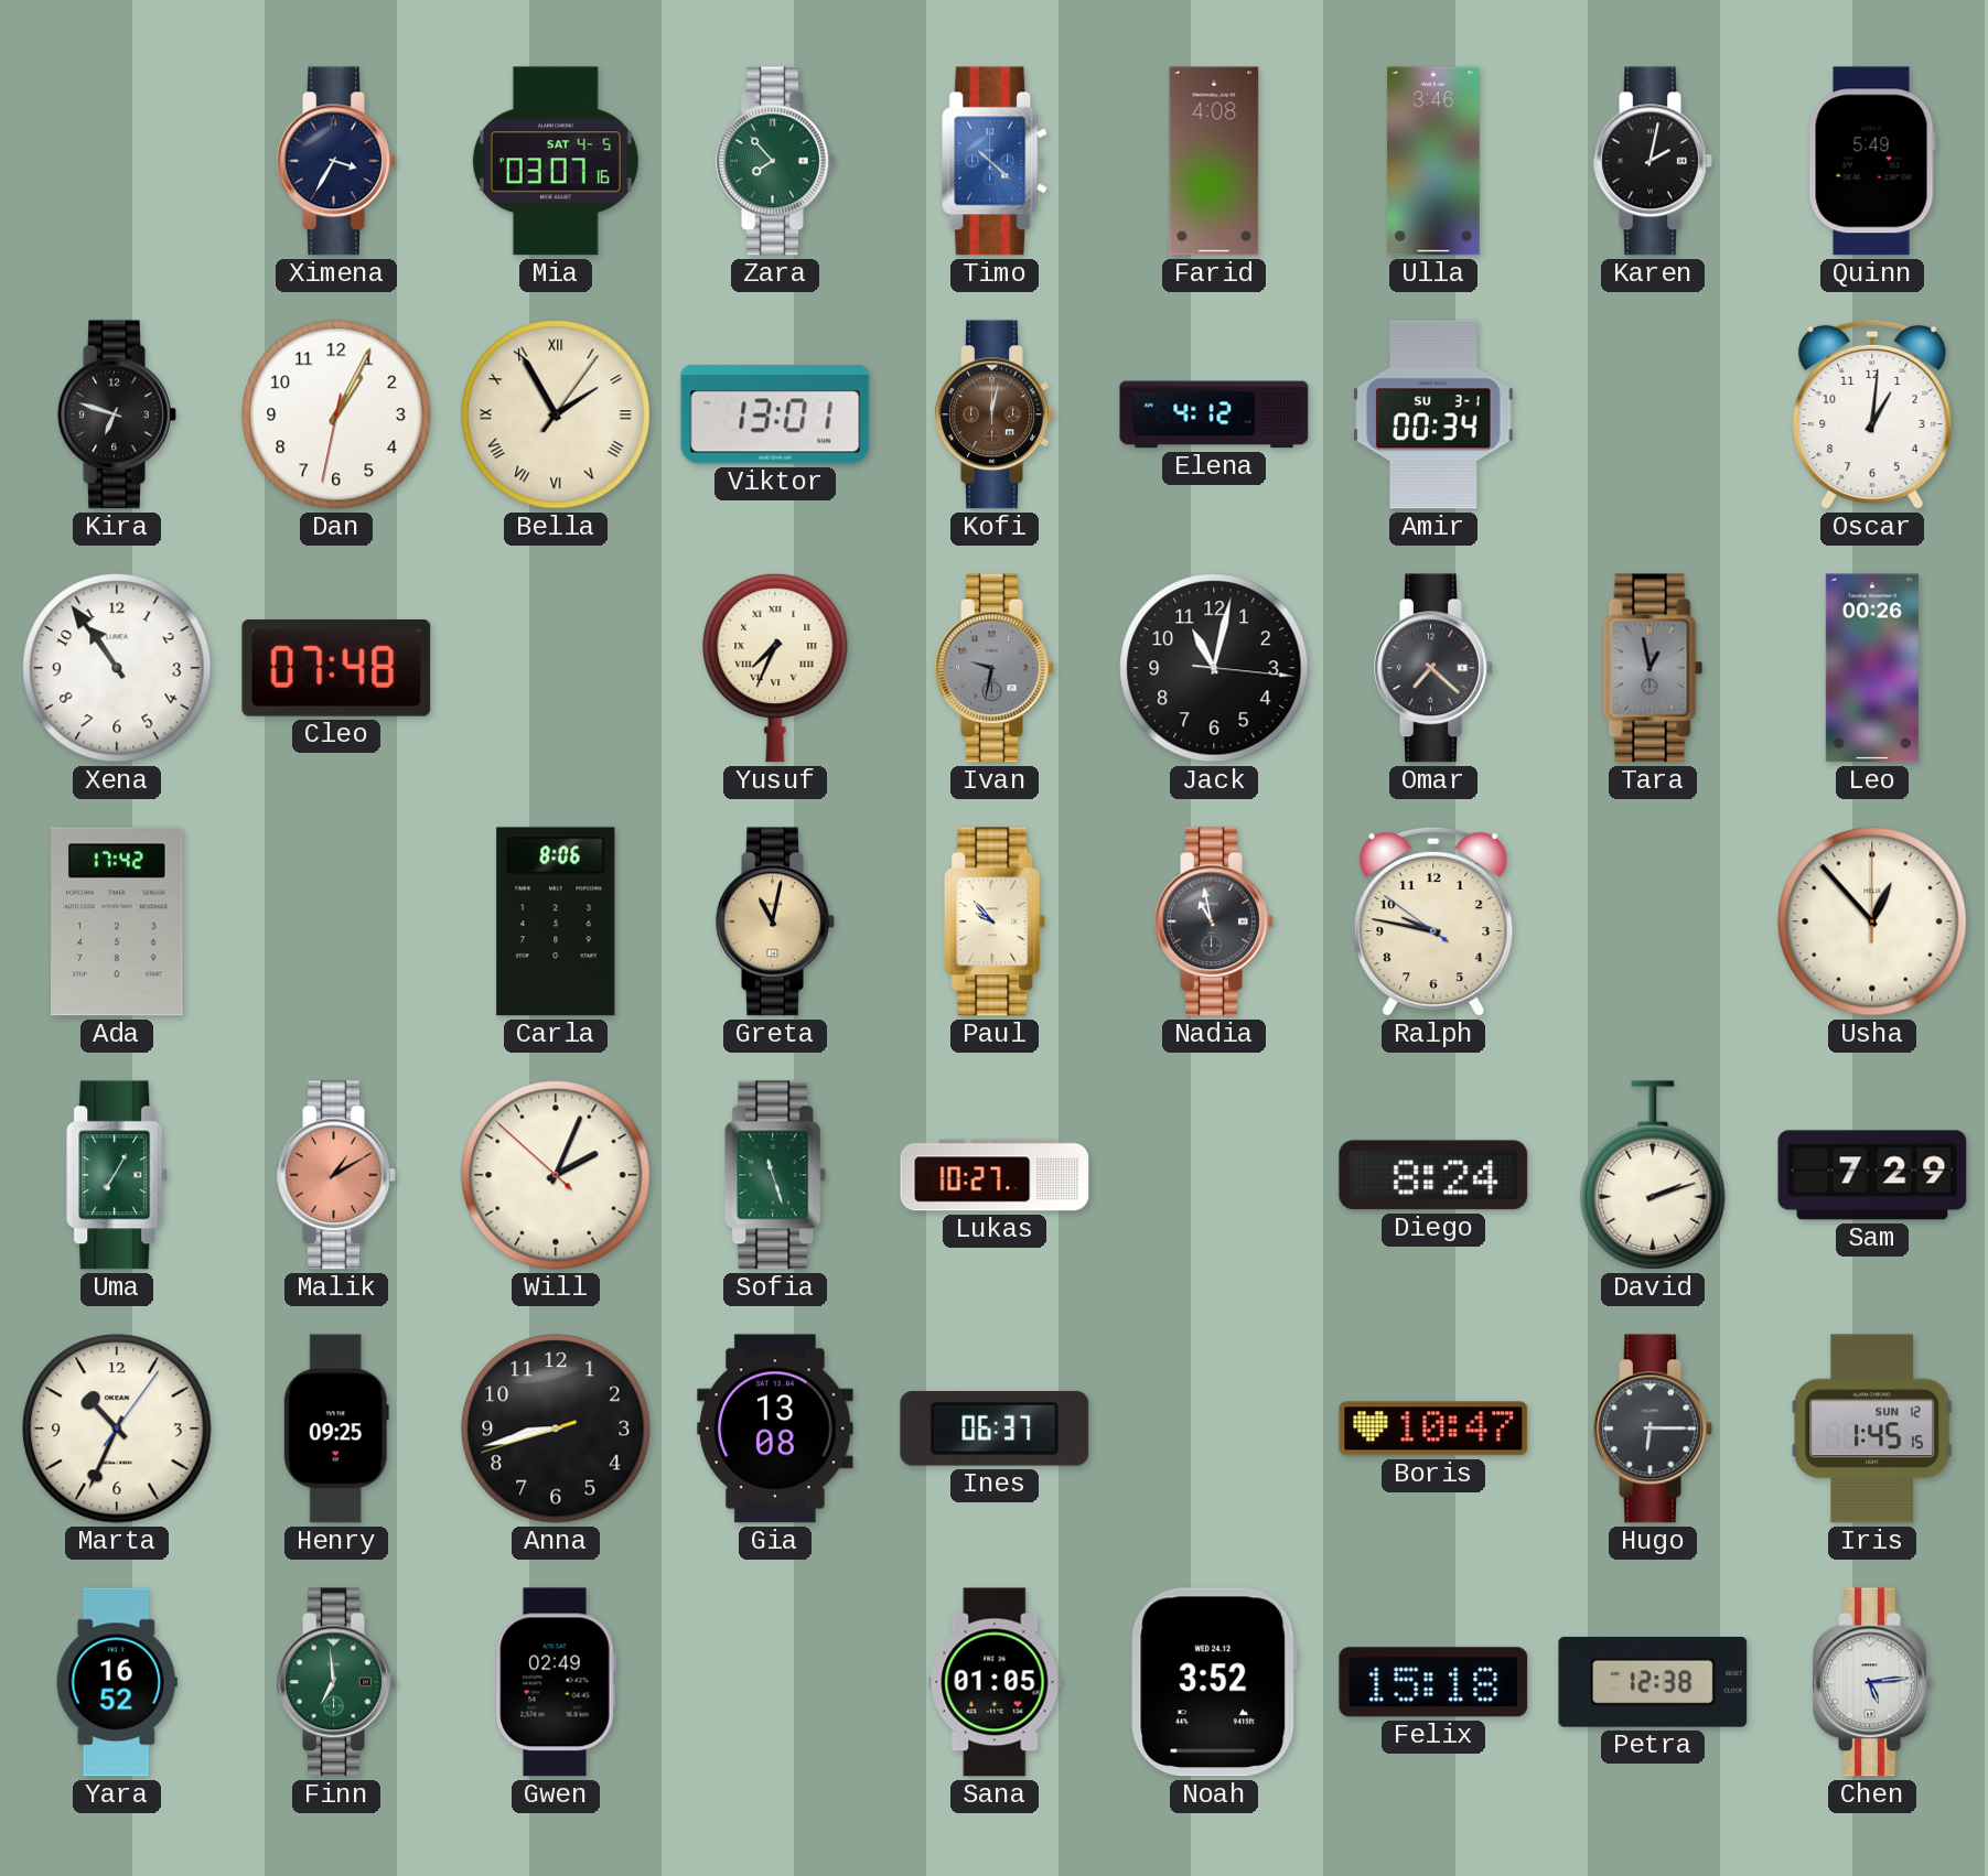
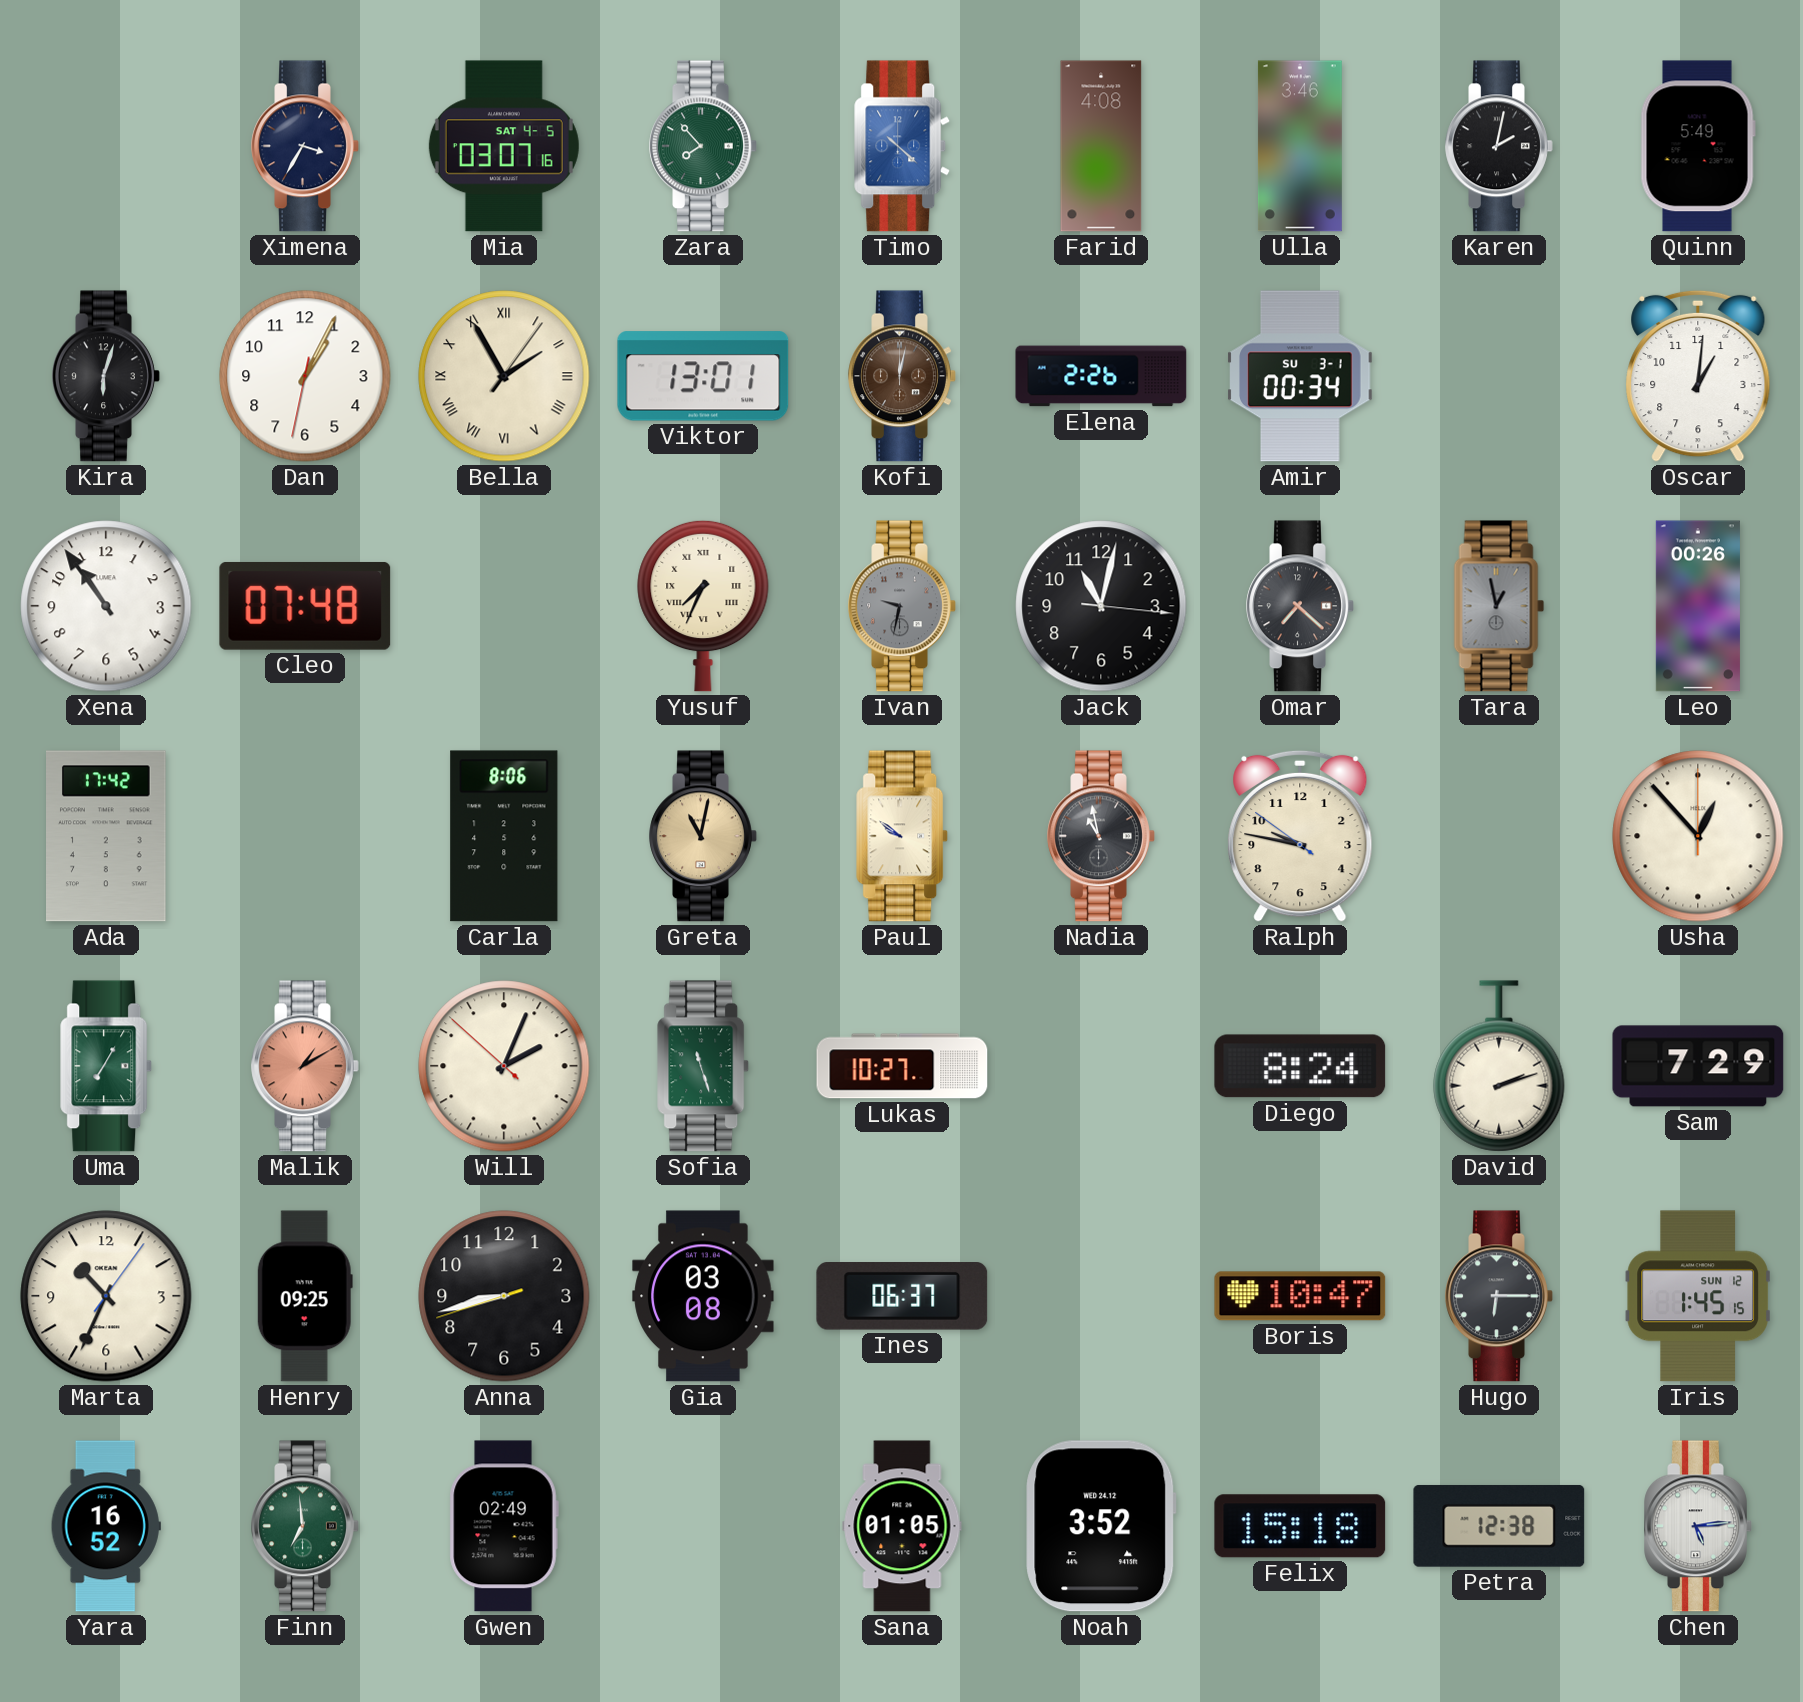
Kira: 6:48 -> 6:03 (106, 376)
Elena: 4:12 -> 2:26 (1101, 376)
Paul: 9:53 -> 9:51 (903, 836)
Gia: 13:08 -> 03:08 (703, 1296)
